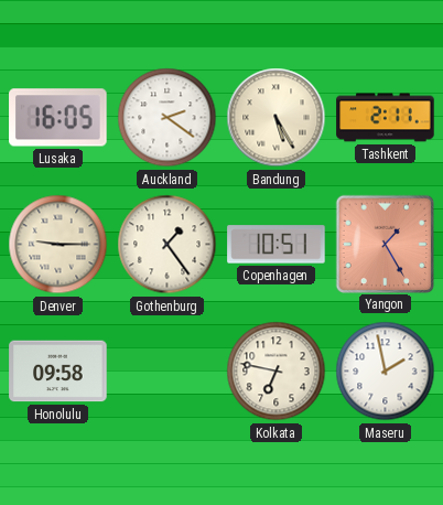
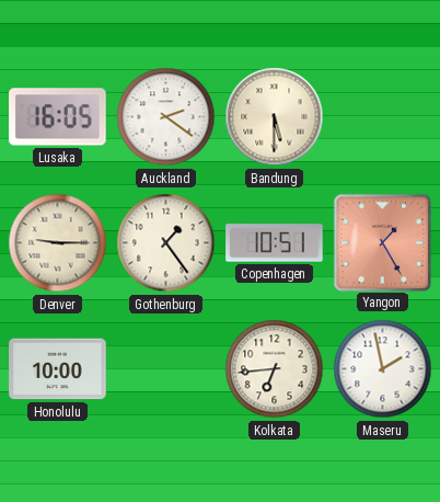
Bandung: 5:25 -> 5:30 (275, 117)
Tashkent: 2:11 -> none (386, 118)
Honolulu: 09:58 -> 10:00 (58, 369)
Kolkata: 6:47 -> 6:44 (275, 369)
